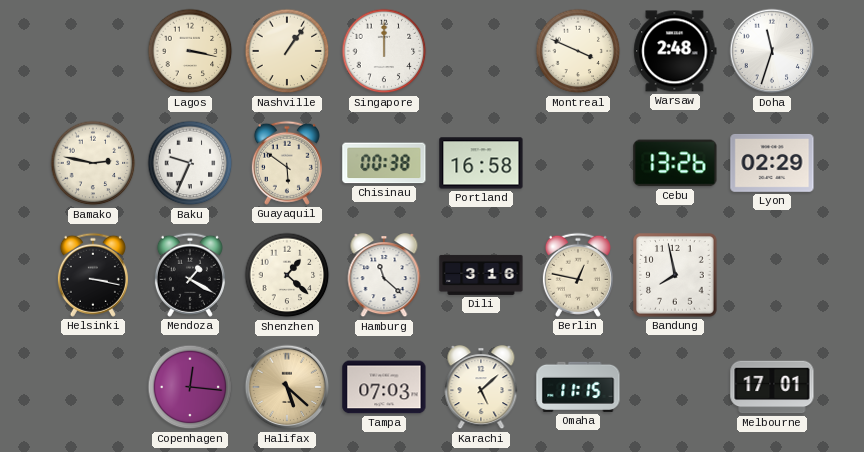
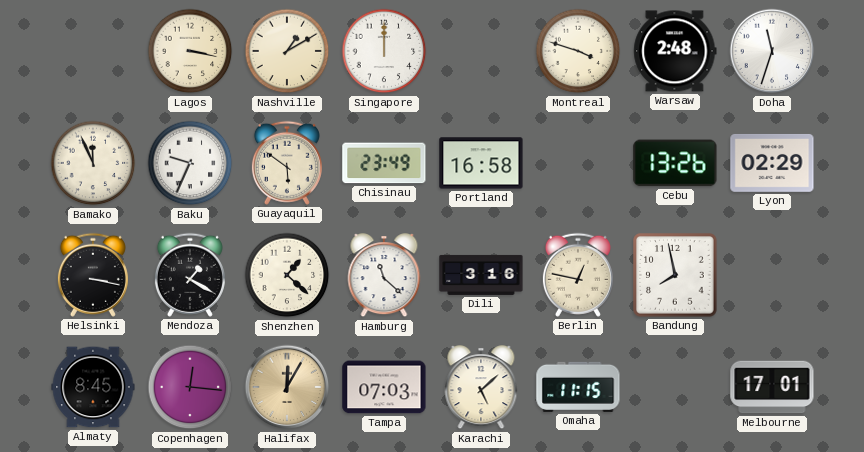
Nashville: 1:06 -> 1:10 (287, 51)
Montreal: 3:49 -> 3:48 (578, 51)
Bamako: 2:47 -> 11:56 (93, 163)
Chisinau: 00:38 -> 23:49 (384, 163)
Almaty: none -> 8:45 (93, 387)
Halifax: 5:22 -> 12:05 (287, 387)
